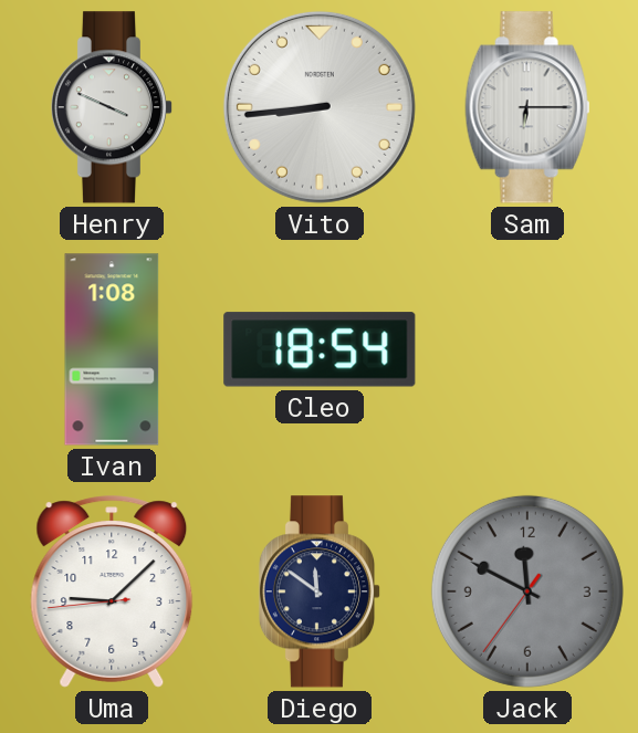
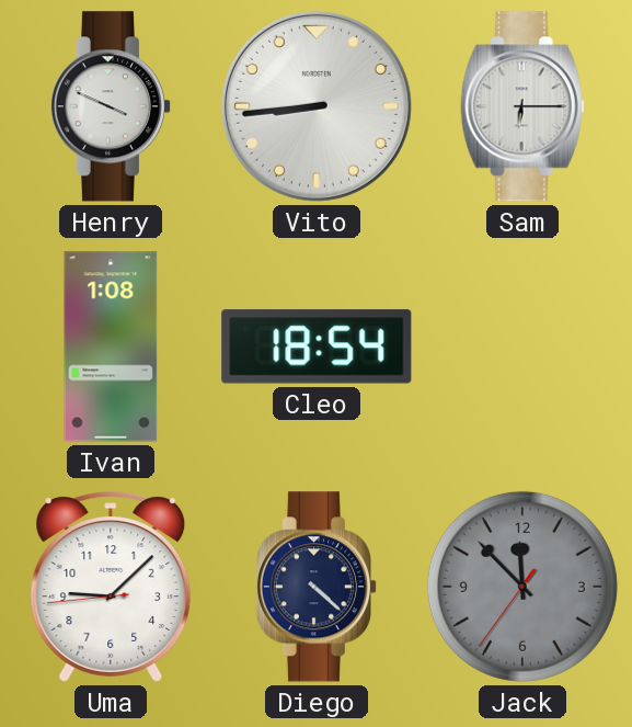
Diego: 11:51 -> 4:22 (317, 587)
Jack: 11:49 -> 11:52 (522, 587)
